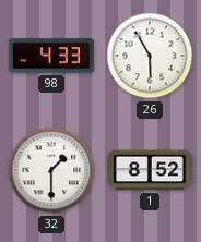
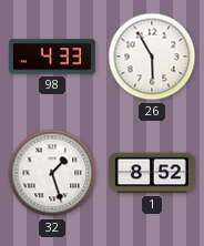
32: 1:30 -> 1:27 (52, 173)
